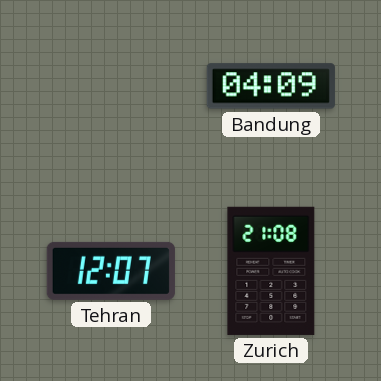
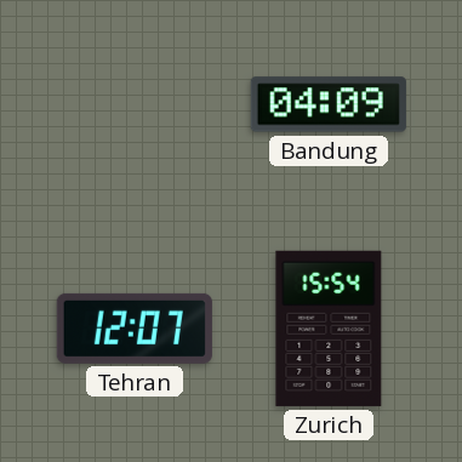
Zurich: 21:08 -> 15:54 (329, 329)
